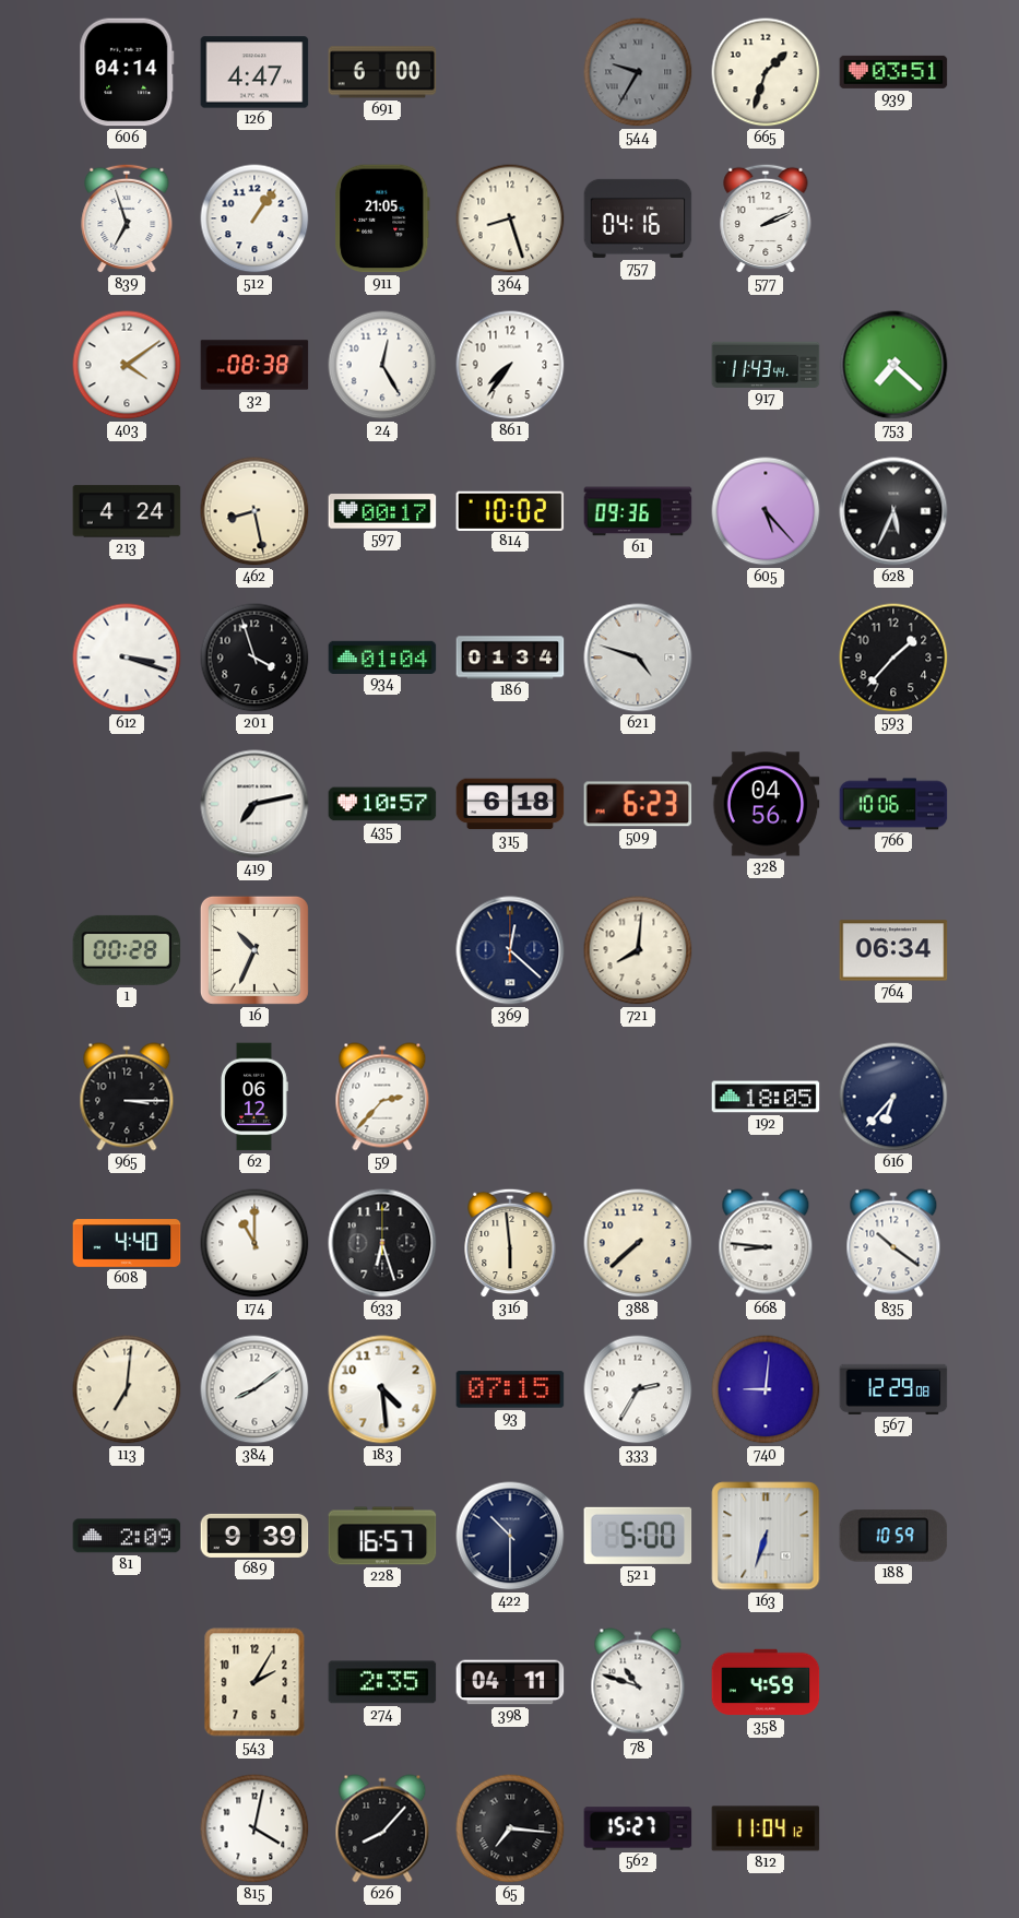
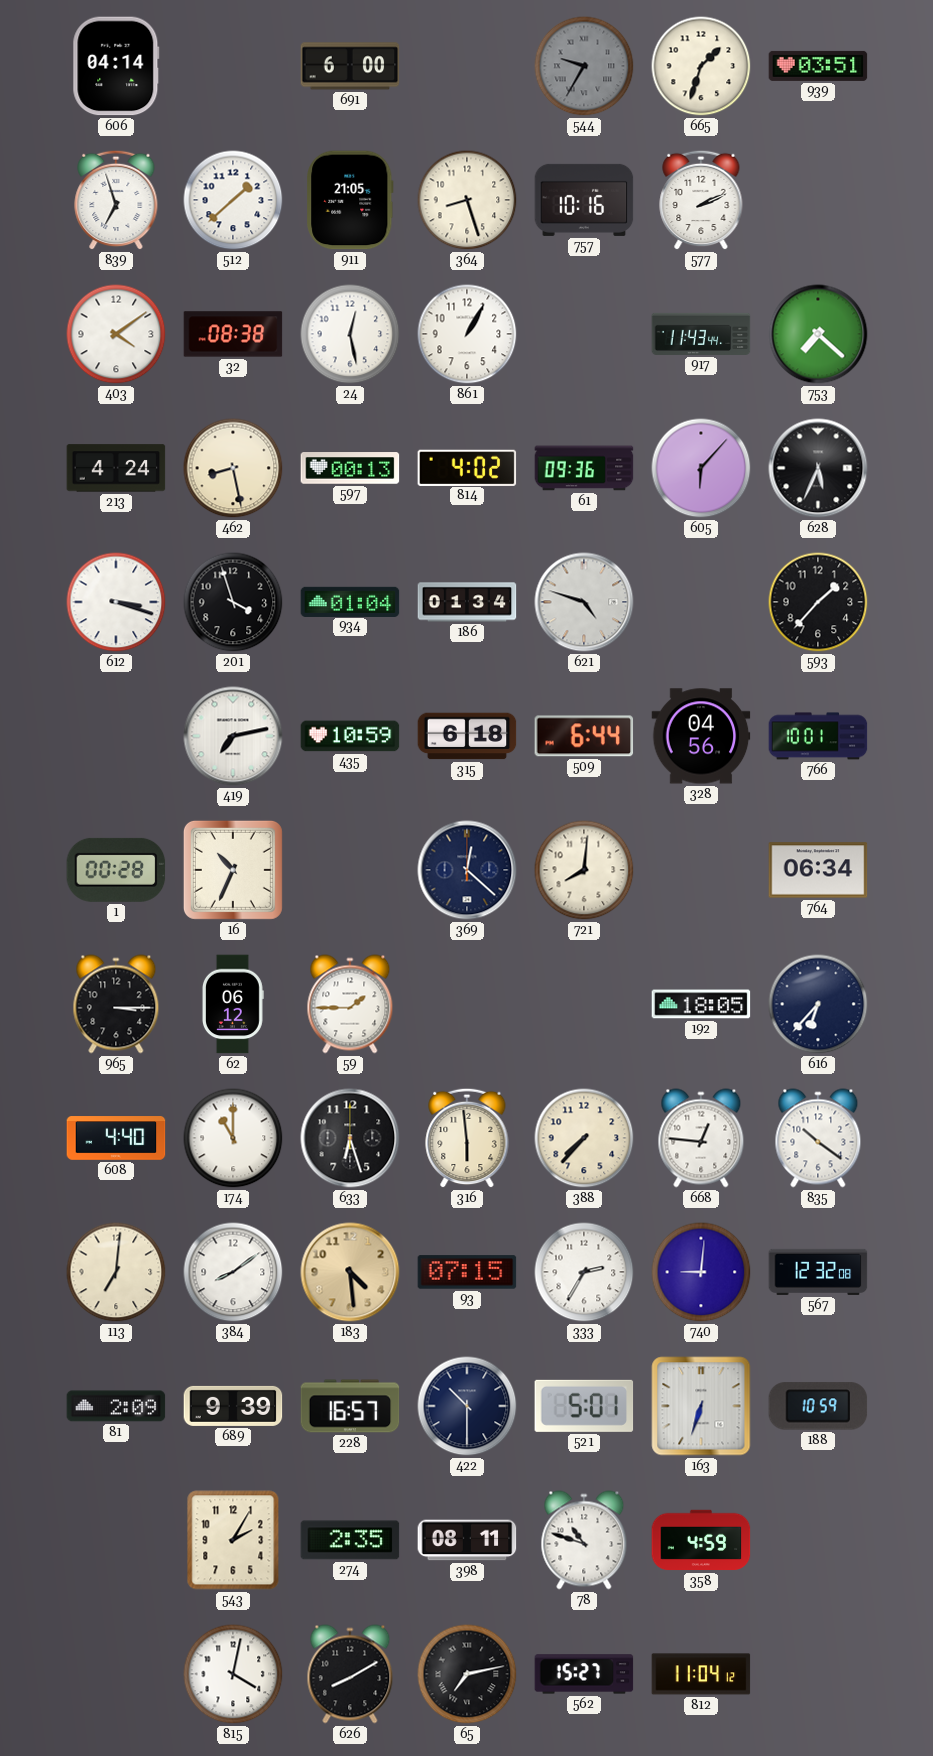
126: 4:47 -> none (254, 72)
512: 1:06 -> 1:38 (233, 200)
757: 04:16 -> 10:16 (584, 200)
24: 12:25 -> 12:28 (350, 334)
861: 7:36 -> 1:05 (467, 334)
597: 00:17 -> 00:13 (350, 468)
814: 10:02 -> 4:02 (467, 467)
605: 5:23 -> 6:07 (701, 468)
435: 10:57 -> 10:59 (350, 736)
509: 6:23 -> 6:44 (584, 736)
766: 10:06 -> 10:01 (818, 736)
59: 2:37 -> 1:45 (350, 1004)
388: 7:38 -> 7:37 (584, 1138)
668: 8:46 -> 12:46 (701, 1138)
183 dial: white -> champagne (350, 1272)
567: 12:29 -> 12:32 (818, 1272)
521: 5:00 -> 5:01 (584, 1406)
398: 04:11 -> 08:11 (467, 1540)
626: 8:07 -> 8:10 (350, 1674)
65: 7:16 -> 7:13 (467, 1674)
